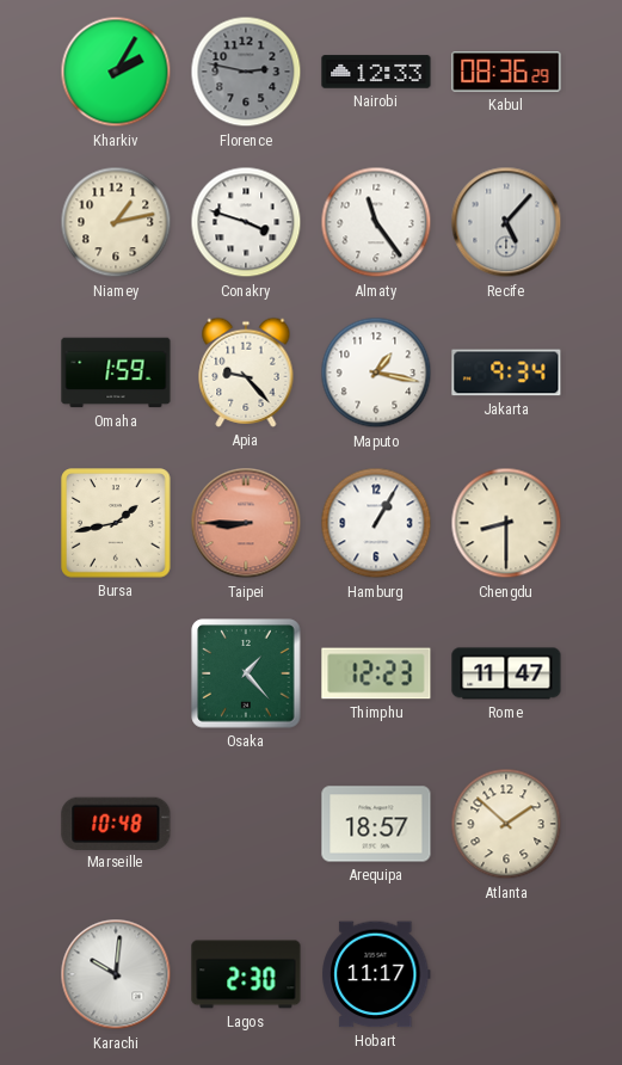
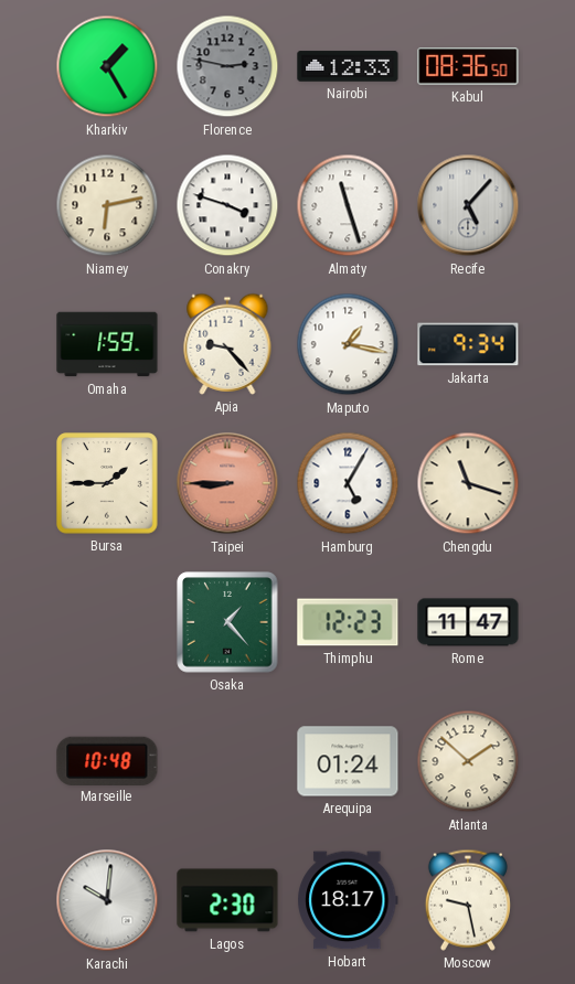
Kharkiv: 2:05 -> 1:25 (107, 66)
Kabul: 08:36:29 -> 08:36:50 (468, 66)
Niamey: 1:13 -> 6:13 (107, 205)
Almaty: 11:24 -> 11:27 (348, 205)
Bursa: 1:43 -> 1:45 (107, 483)
Hamburg: 1:05 -> 5:05 (348, 483)
Chengdu: 8:30 -> 11:18 (468, 483)
Arequipa: 18:57 -> 01:24 (348, 761)
Hobart: 11:17 -> 18:17 (348, 900)
Moscow: none -> 9:28 (468, 900)
